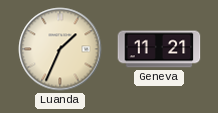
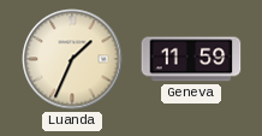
Geneva: 11:21 -> 11:59 (191, 59)
